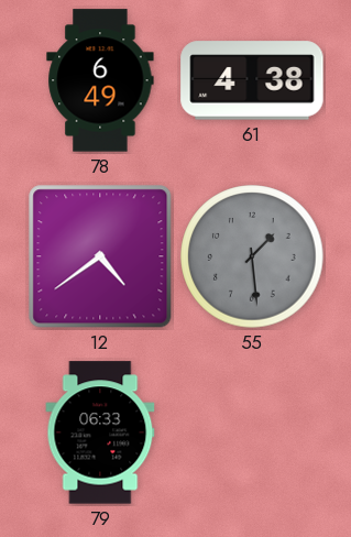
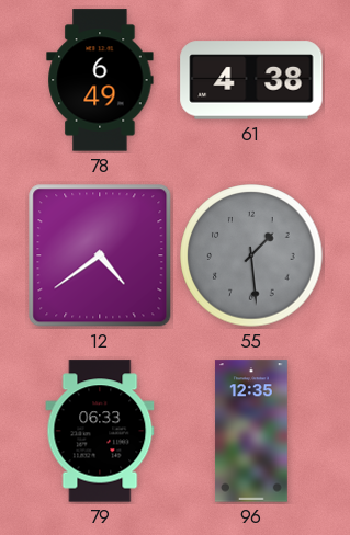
96: none -> 12:35 (251, 431)
